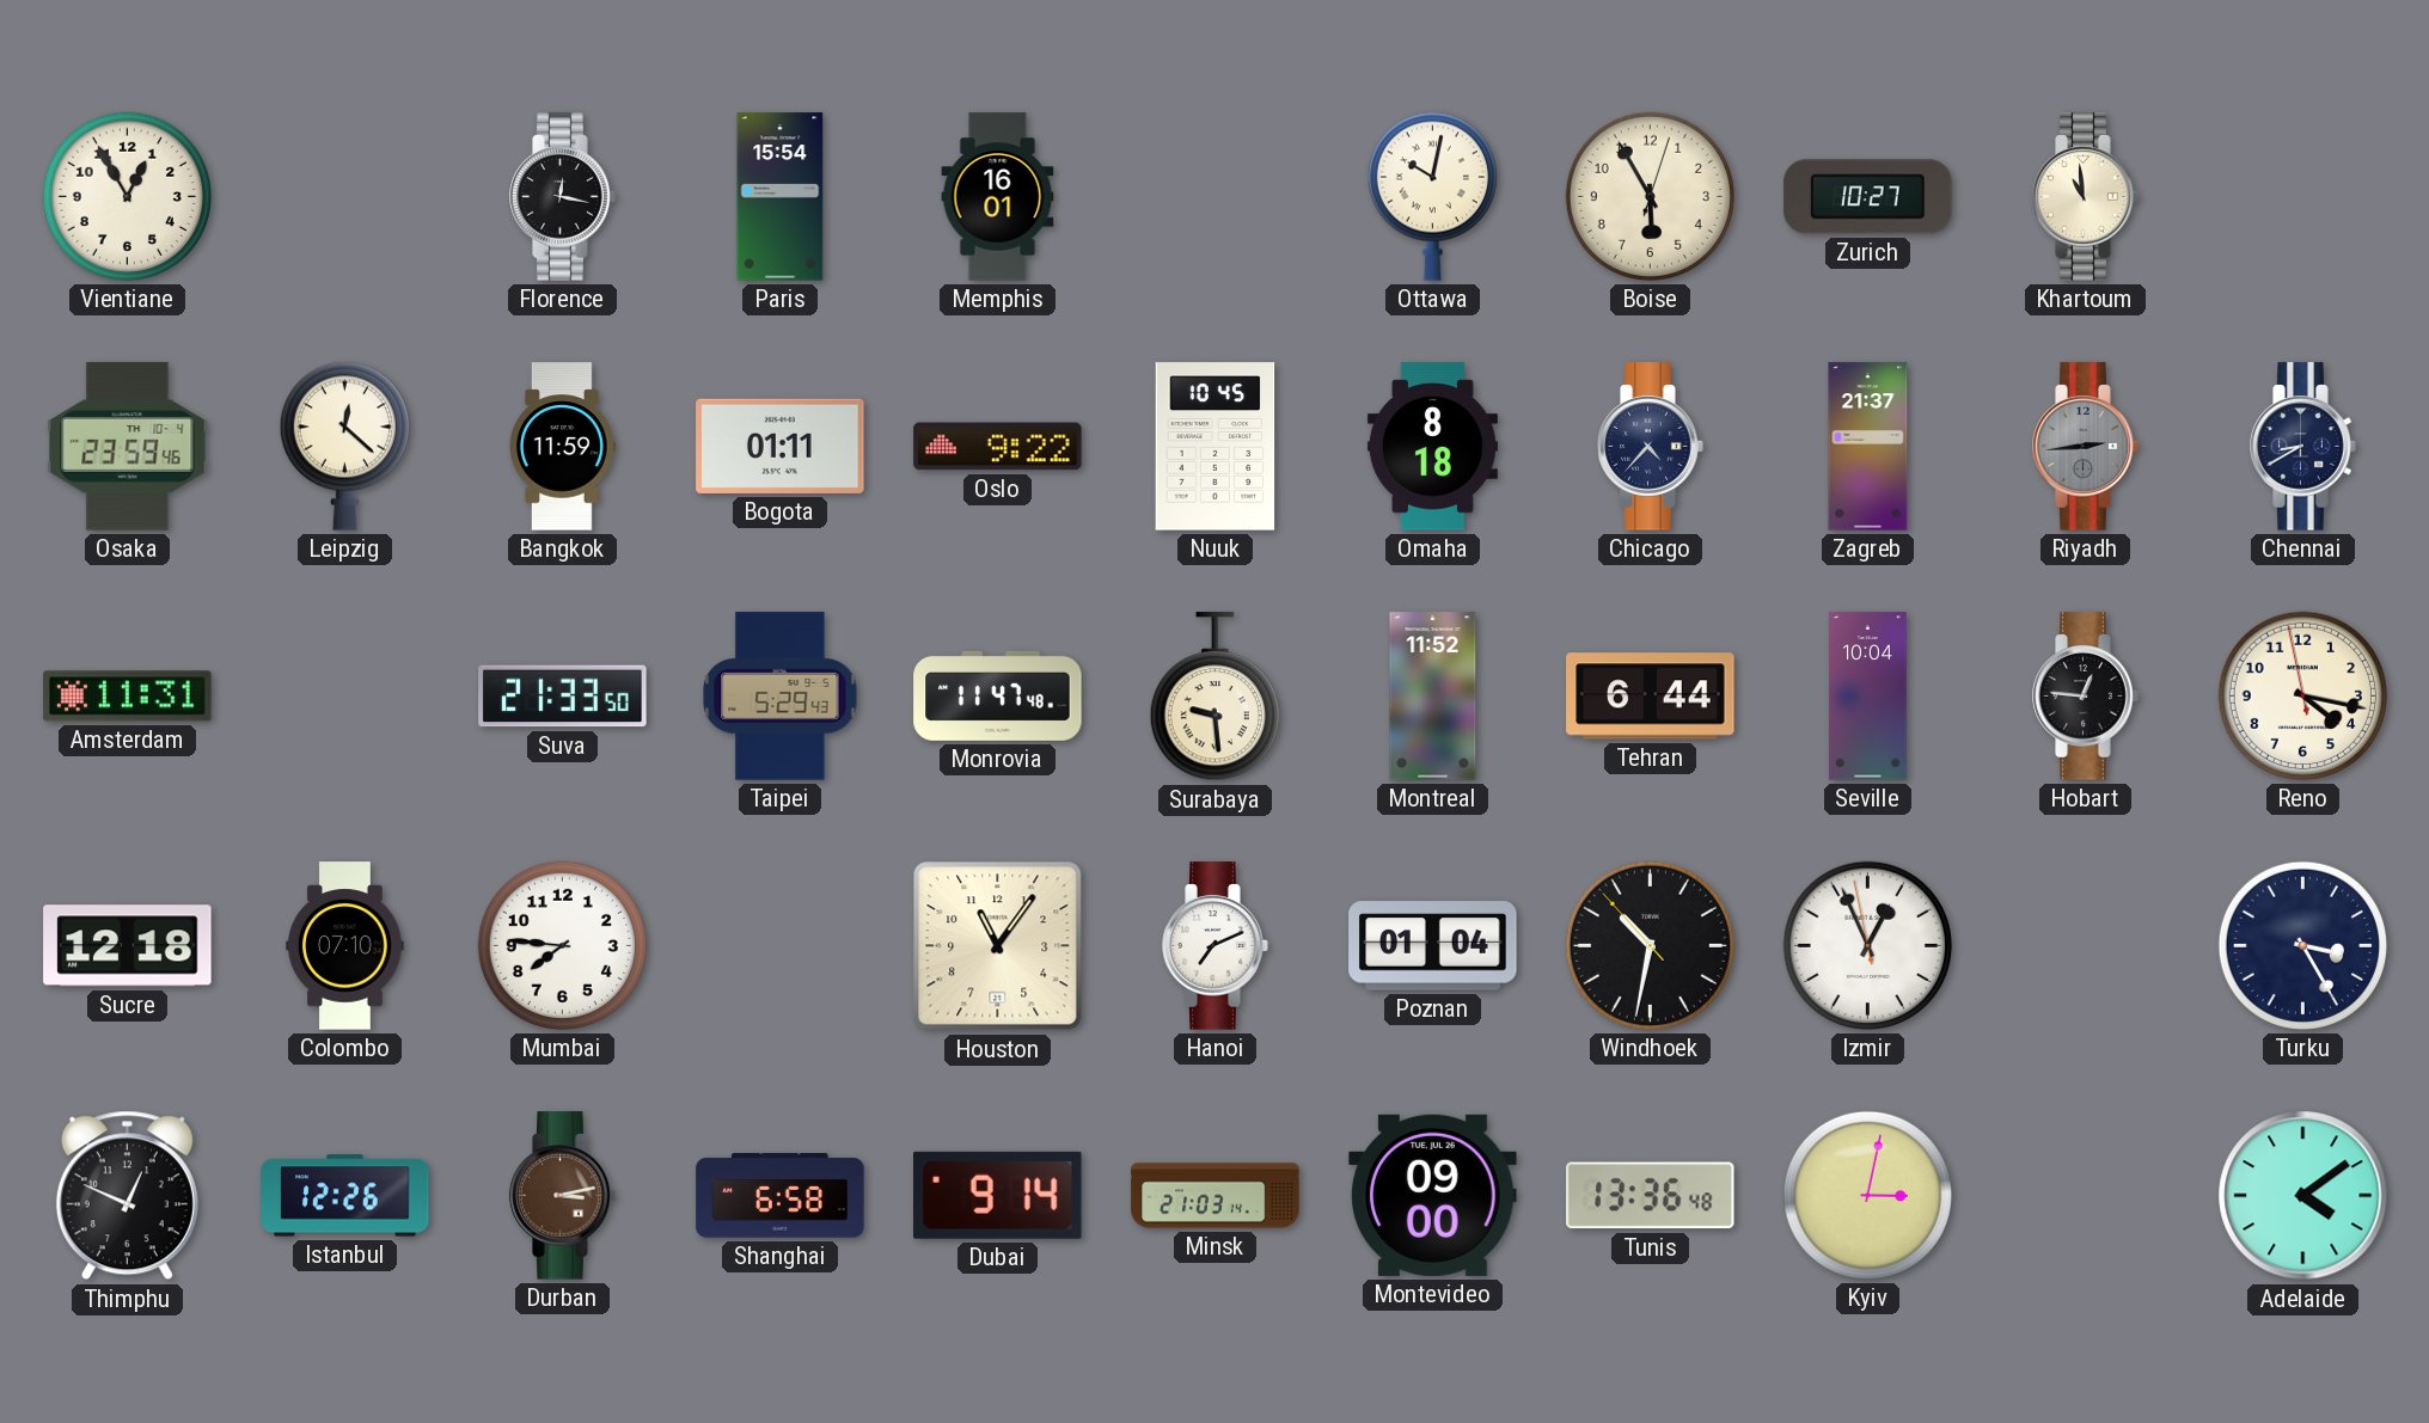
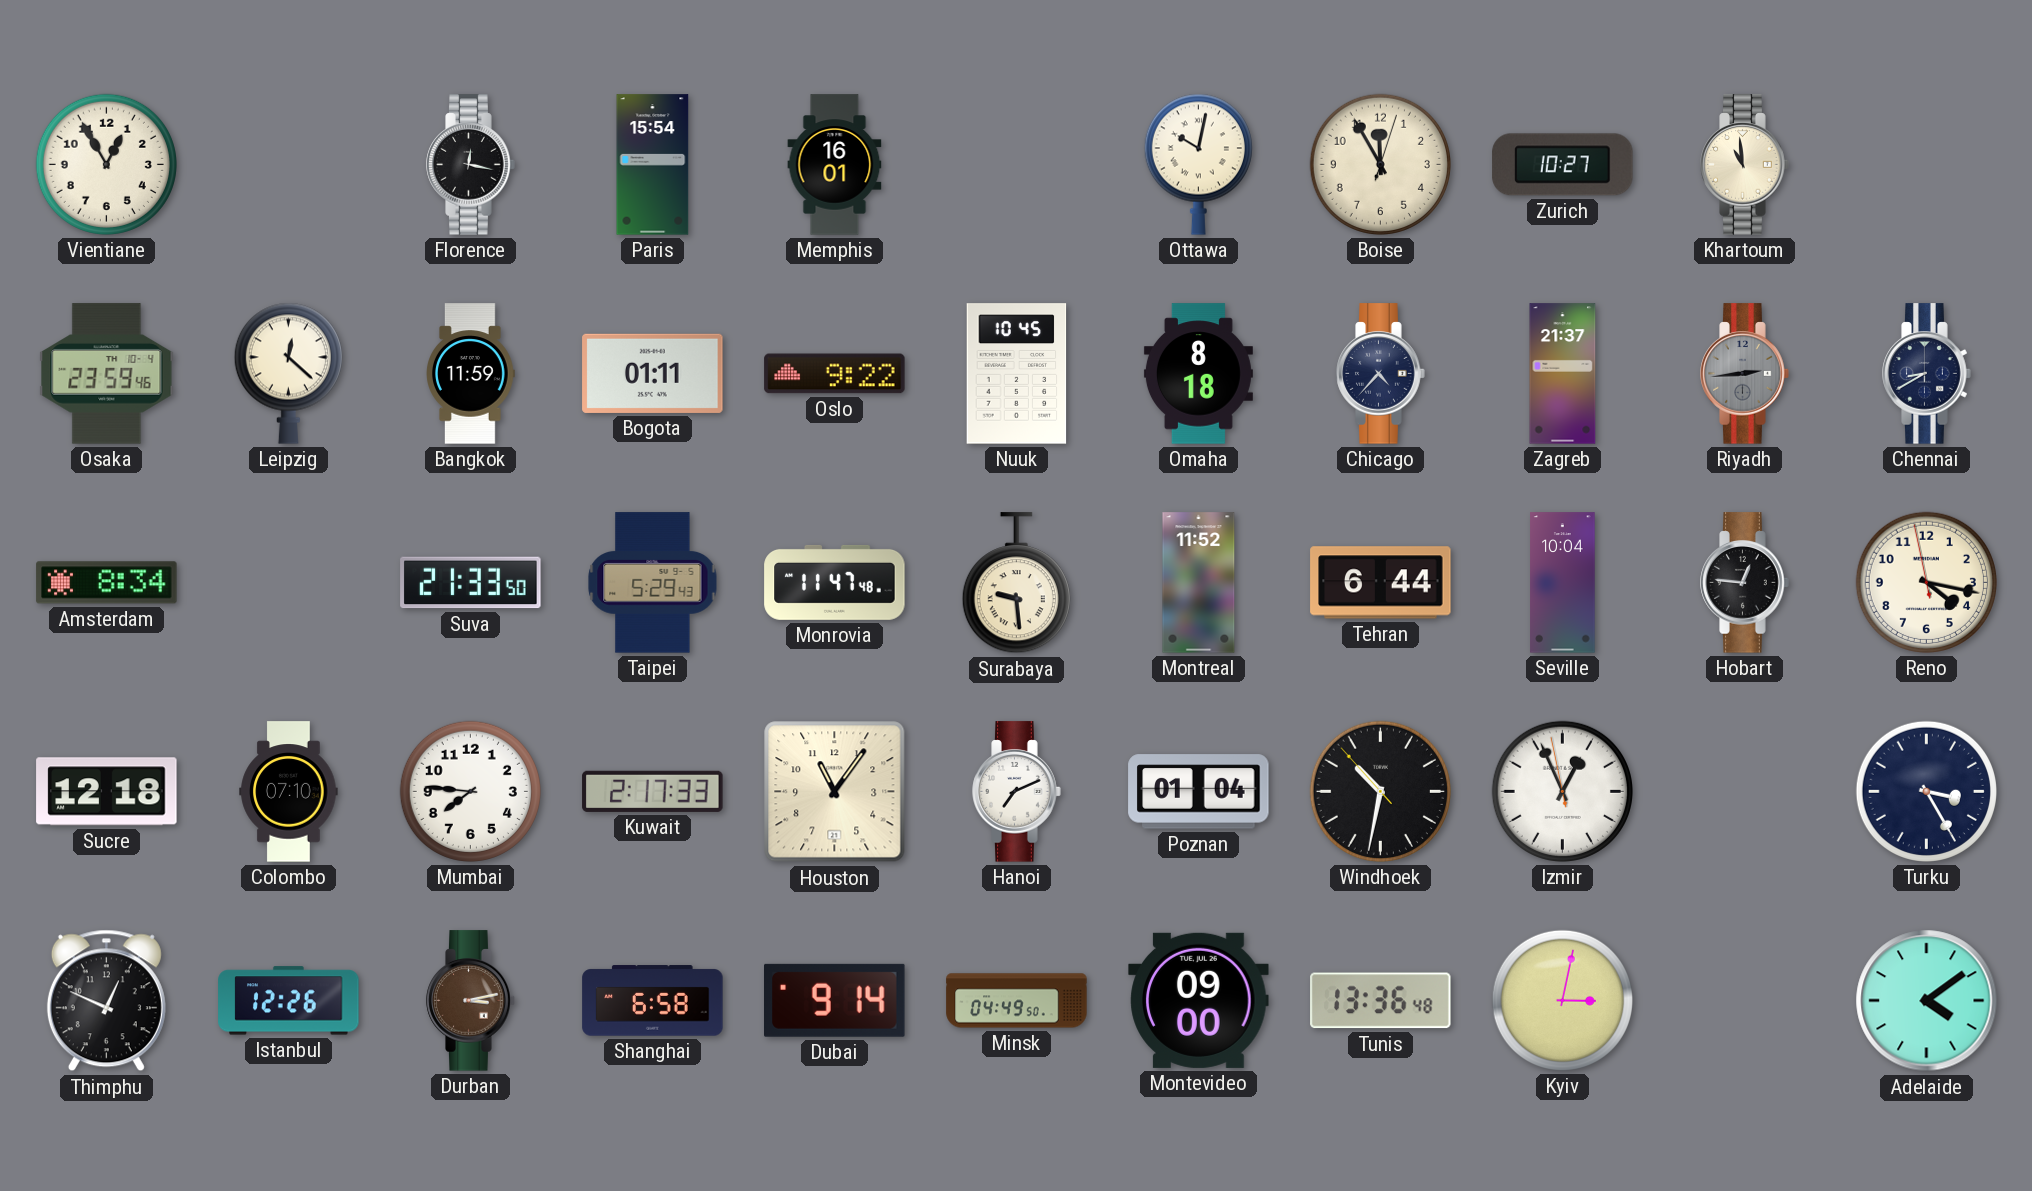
Boise: 5:55 -> 11:55 (1380, 164)
Amsterdam: 11:31 -> 8:34 (107, 583)
Kuwait: none -> 2:17 (653, 791)
Minsk: 21:03 -> 04:49 (1017, 1001)
